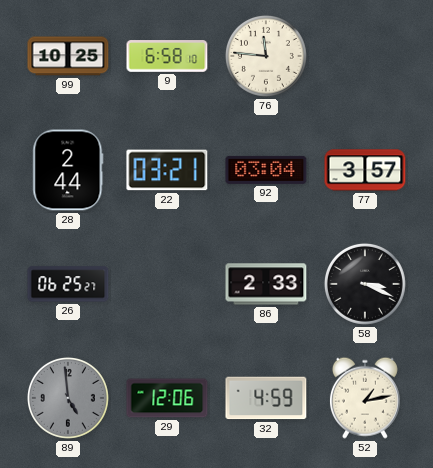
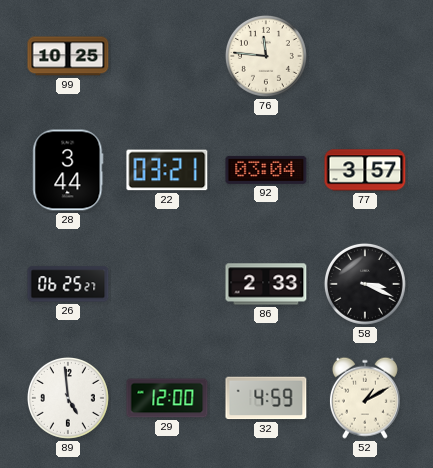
9: 6:58 -> none (167, 56)
28: 2:44 -> 3:44 (68, 170)
89 dial: grey -> white (68, 398)
29: 12:06 -> 12:00 (167, 398)
52: 1:13 -> 1:10 (365, 398)
